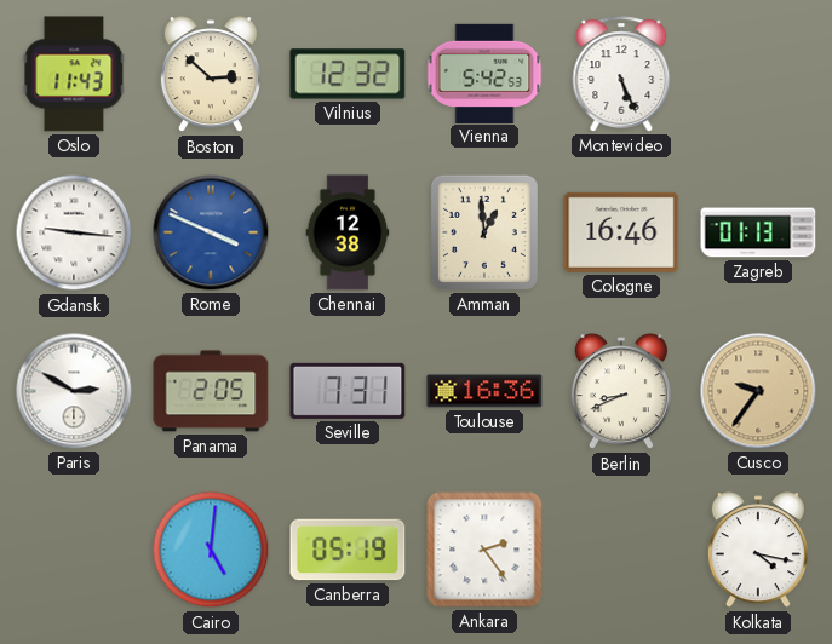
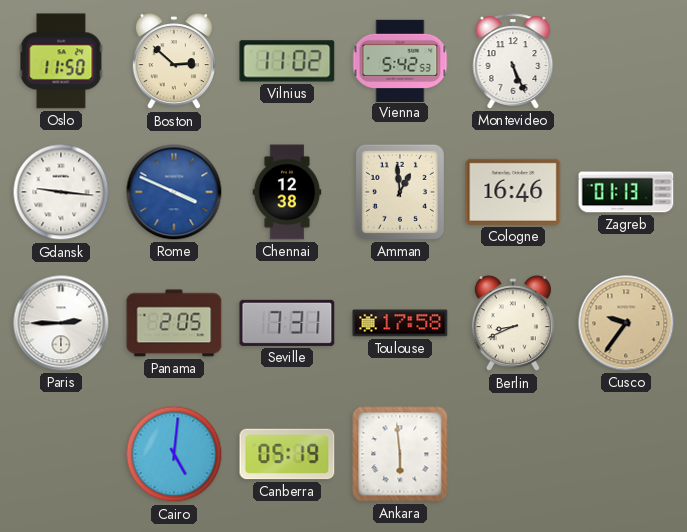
Oslo: 11:43 -> 11:50 (61, 61)
Vilnius: 12:32 -> 11:02 (287, 61)
Paris: 2:50 -> 2:45 (61, 323)
Toulouse: 16:36 -> 17:58 (400, 323)
Ankara: 2:24 -> 5:59 (400, 454)
Kolkata: 4:17 -> none (758, 551)
